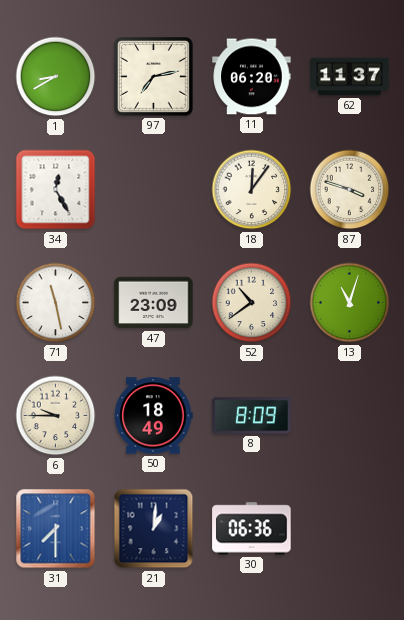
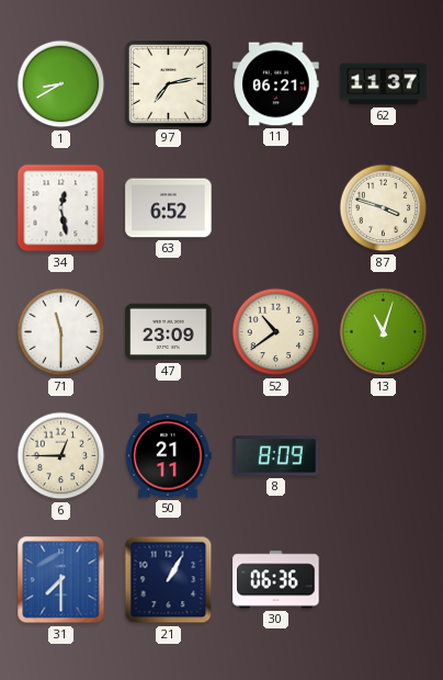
11: 06:20 -> 06:21 (276, 84)
34: 12:25 -> 12:28 (61, 208)
63: none -> 6:52 (169, 208)
18: 12:06 -> none (252, 190)
71: 11:28 -> 11:30 (61, 332)
6: 9:45 -> 12:45 (61, 456)
50: 18:49 -> 21:11 (168, 456)
21: 1:01 -> 1:05 (169, 580)
